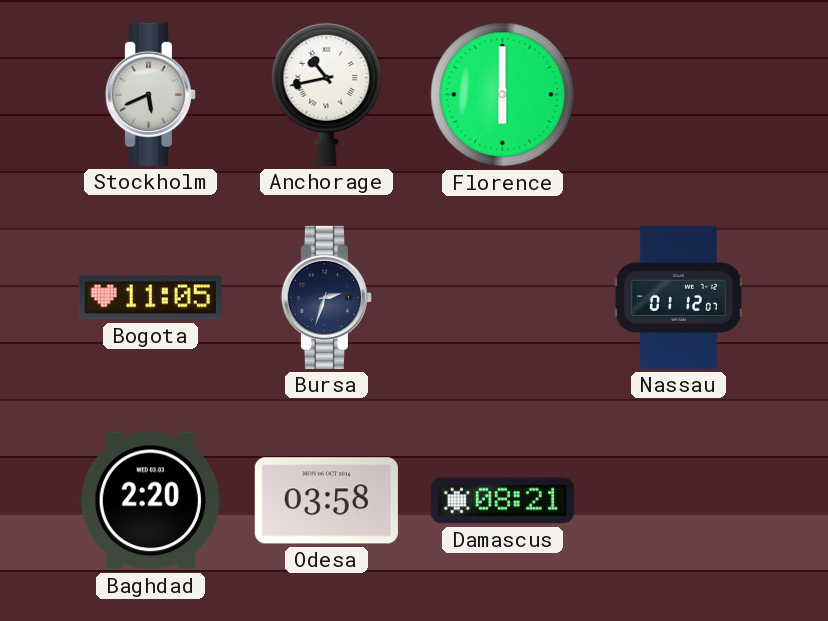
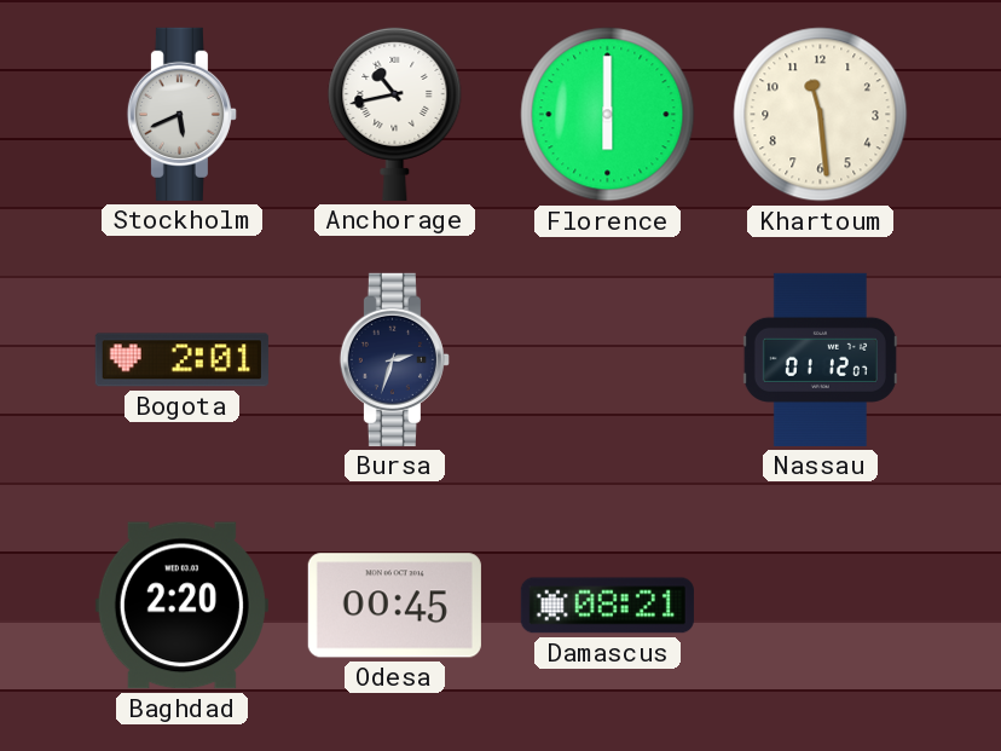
Khartoum: none -> 11:29 (821, 115)
Bogota: 11:05 -> 2:01 (181, 360)
Odesa: 03:58 -> 00:45 (394, 606)
